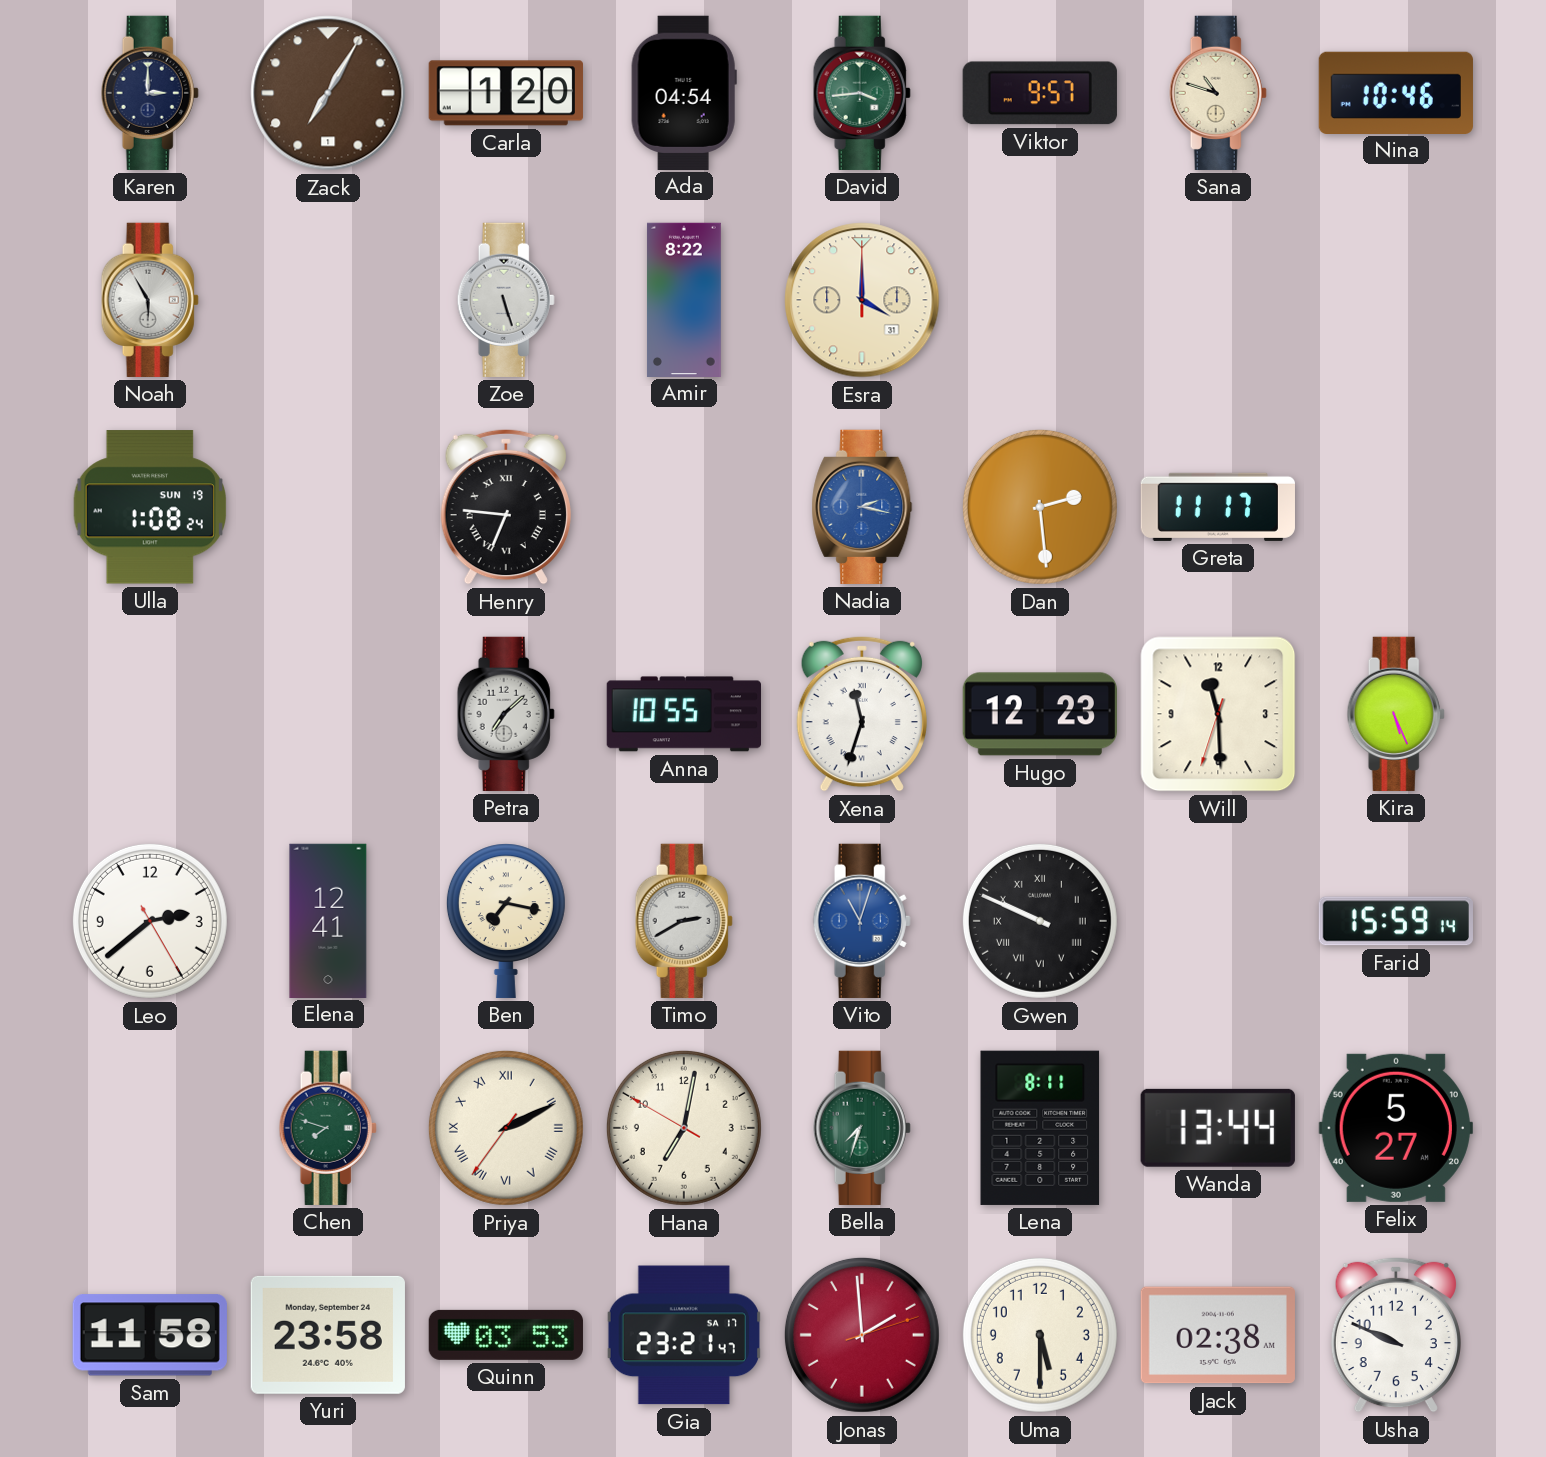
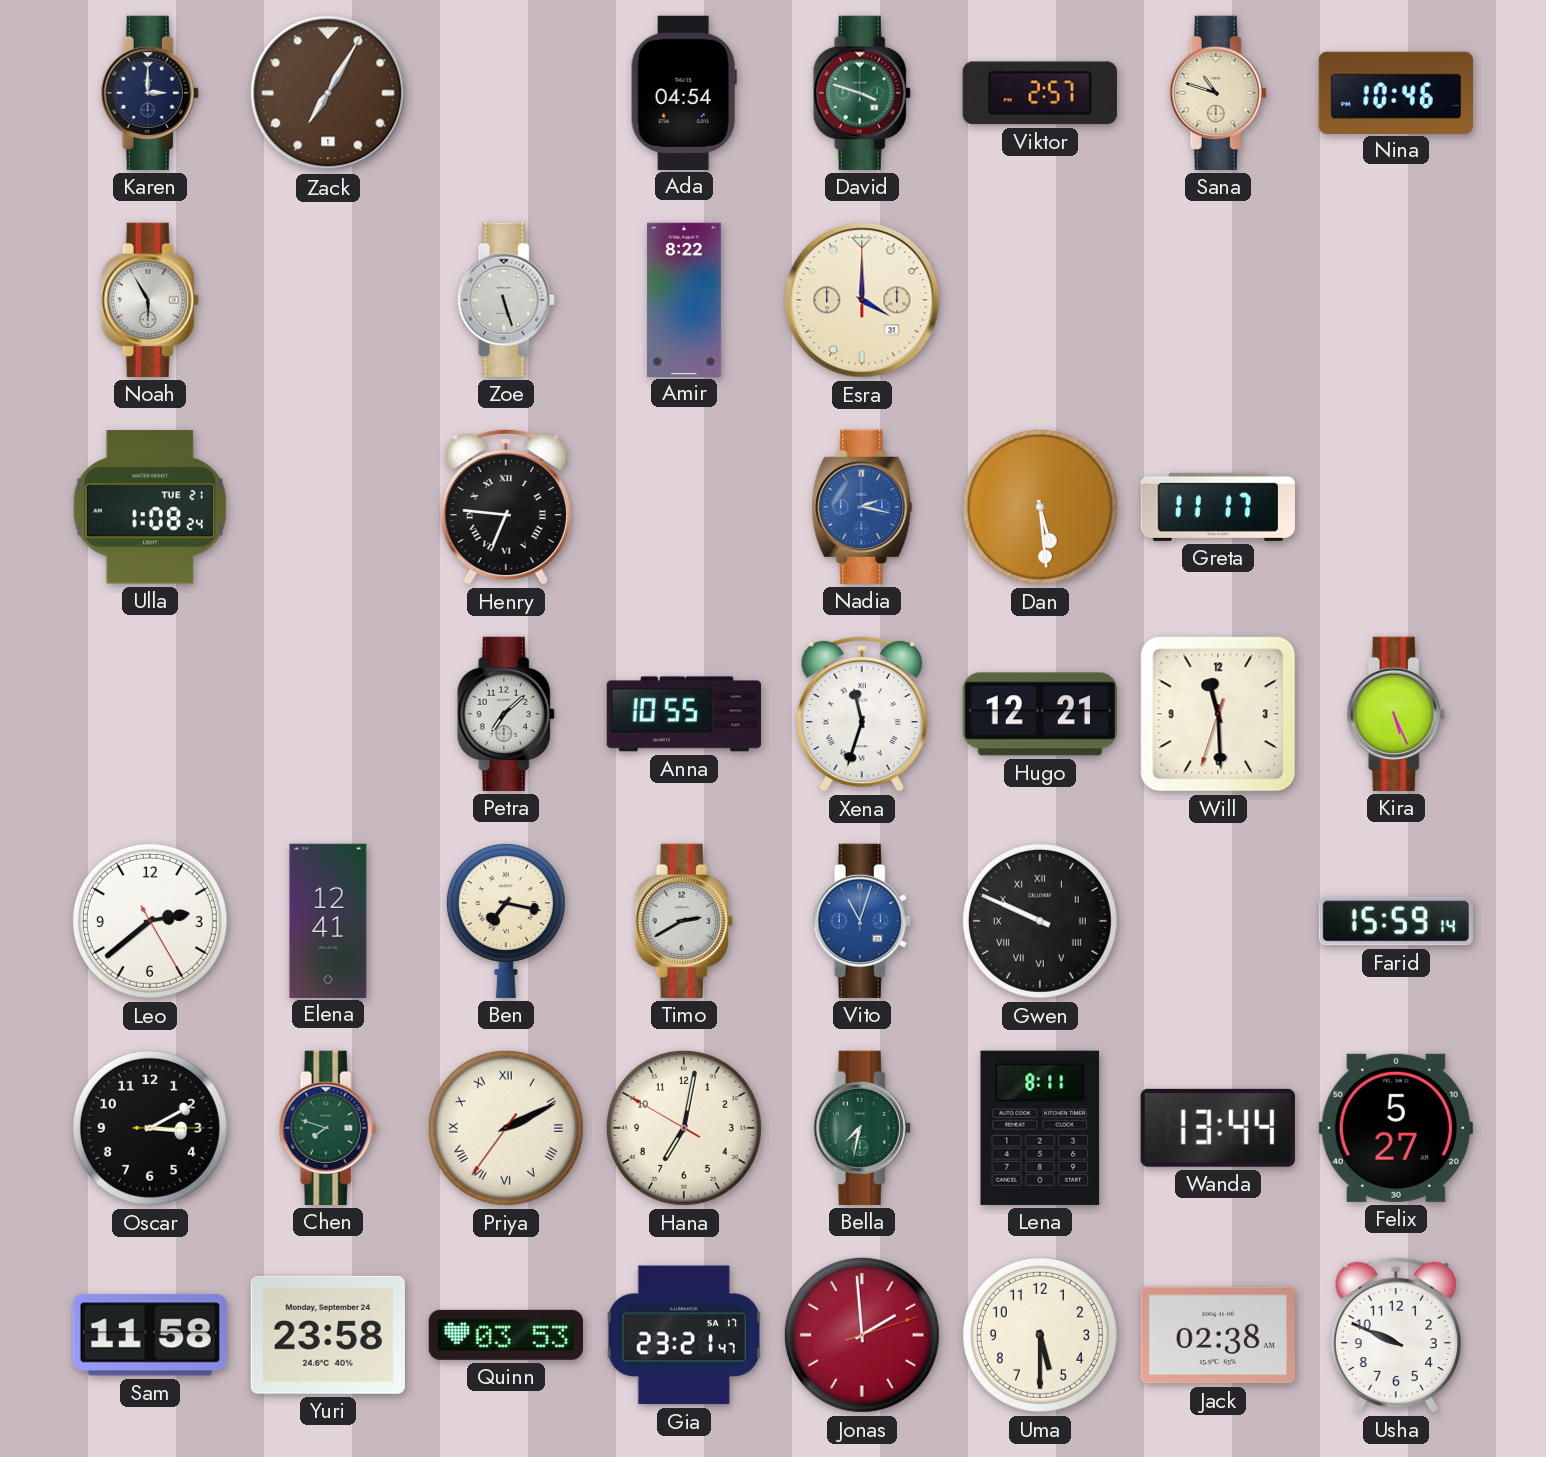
Carla: 1:20 -> none (506, 93)
David: 3:44 -> 3:48 (862, 93)
Viktor: 9:57 -> 2:57 (1040, 93)
Ulla date: SUN 19 -> TUE 21 (149, 507)
Dan: 2:29 -> 5:29 (1040, 507)
Hugo: 12:23 -> 12:21 (1040, 714)
Oscar: none -> 3:10 (150, 1128)
Bella: 7:33 -> 7:32 (862, 1128)
